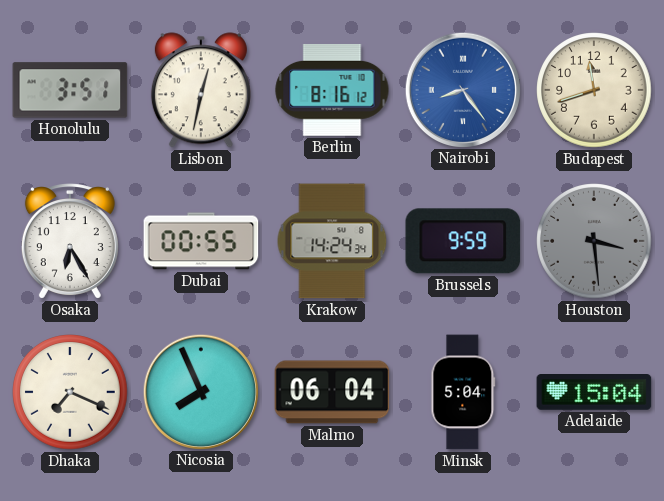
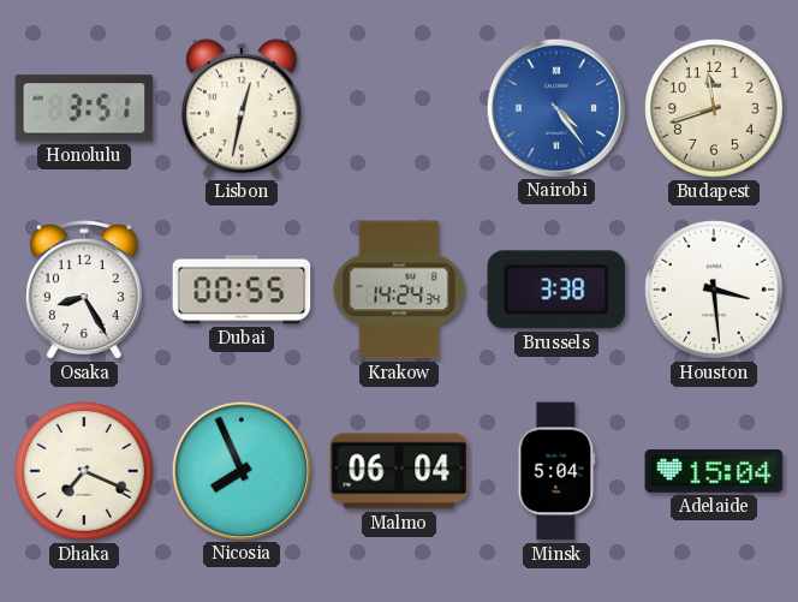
Berlin: 8:16 -> none (332, 90)
Nairobi: 8:24 -> 4:24 (555, 107)
Osaka: 6:25 -> 8:25 (84, 290)
Brussels: 9:59 -> 3:38 (556, 290)
Houston dial: grey -> white (714, 290)
